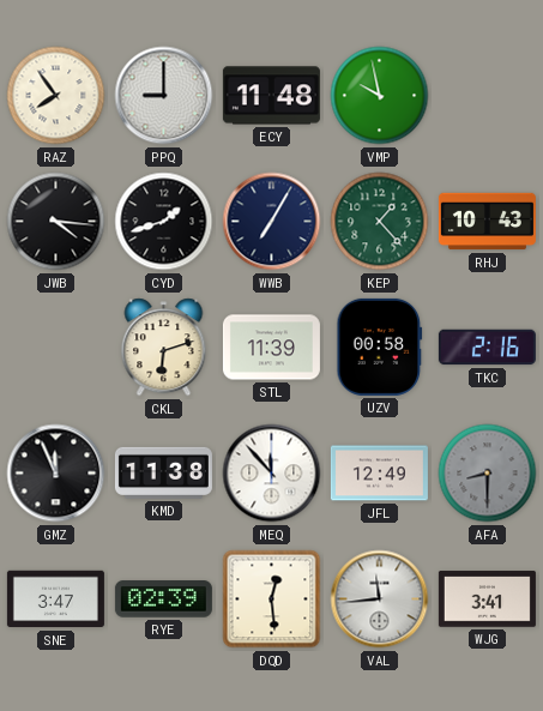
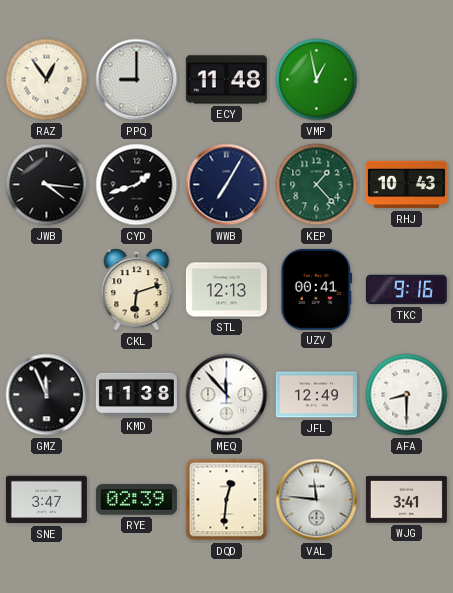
RAZ: 7:54 -> 12:54 (47, 80)
VMP: 9:58 -> 12:58 (317, 80)
STL: 11:39 -> 12:13 (226, 290)
UZV: 00:58 -> 00:41 (317, 289)
TKC: 2:16 -> 9:16 (406, 290)
AFA dial: grey -> white (407, 395)
DQD: 12:29 -> 12:31 (227, 500)
VAL: 11:44 -> 11:46 (317, 500)
